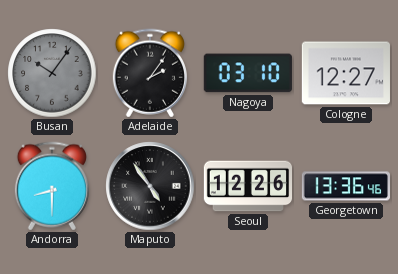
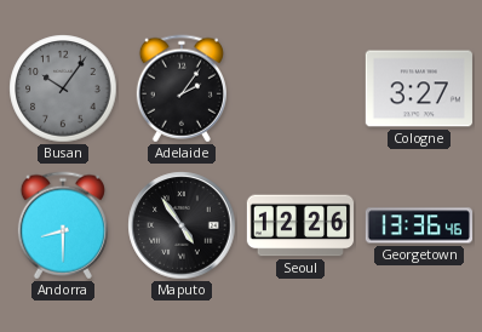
Nagoya: 03:10 -> none (248, 73)
Cologne: 12:27 -> 3:27 (419, 88)
